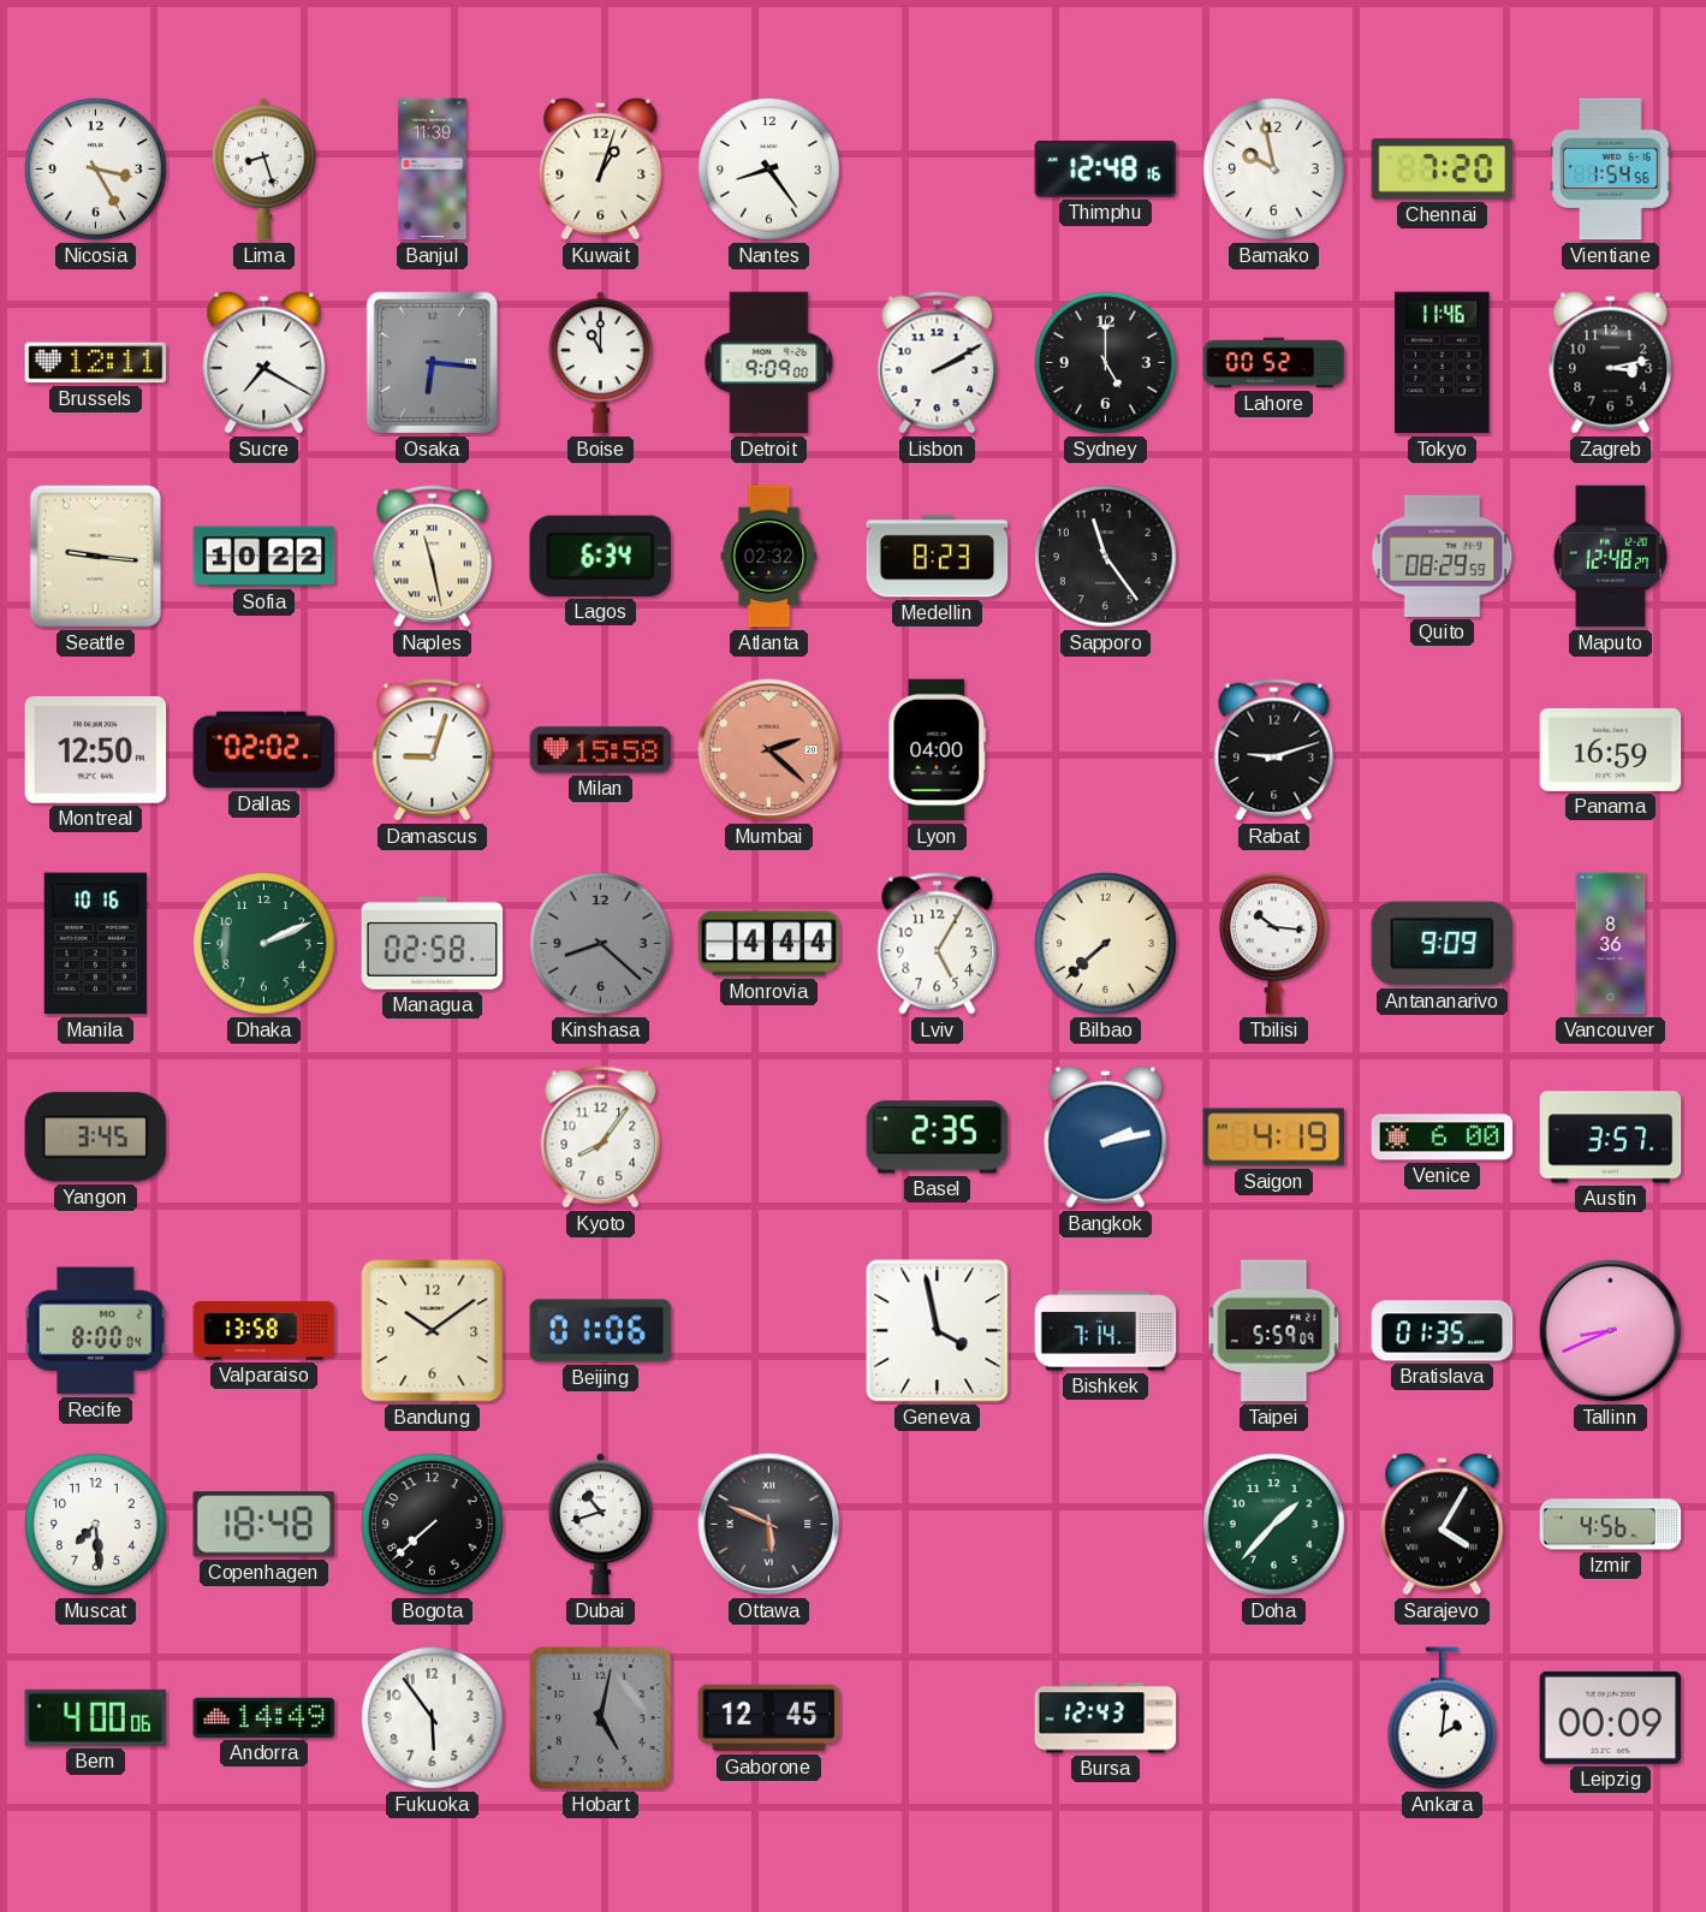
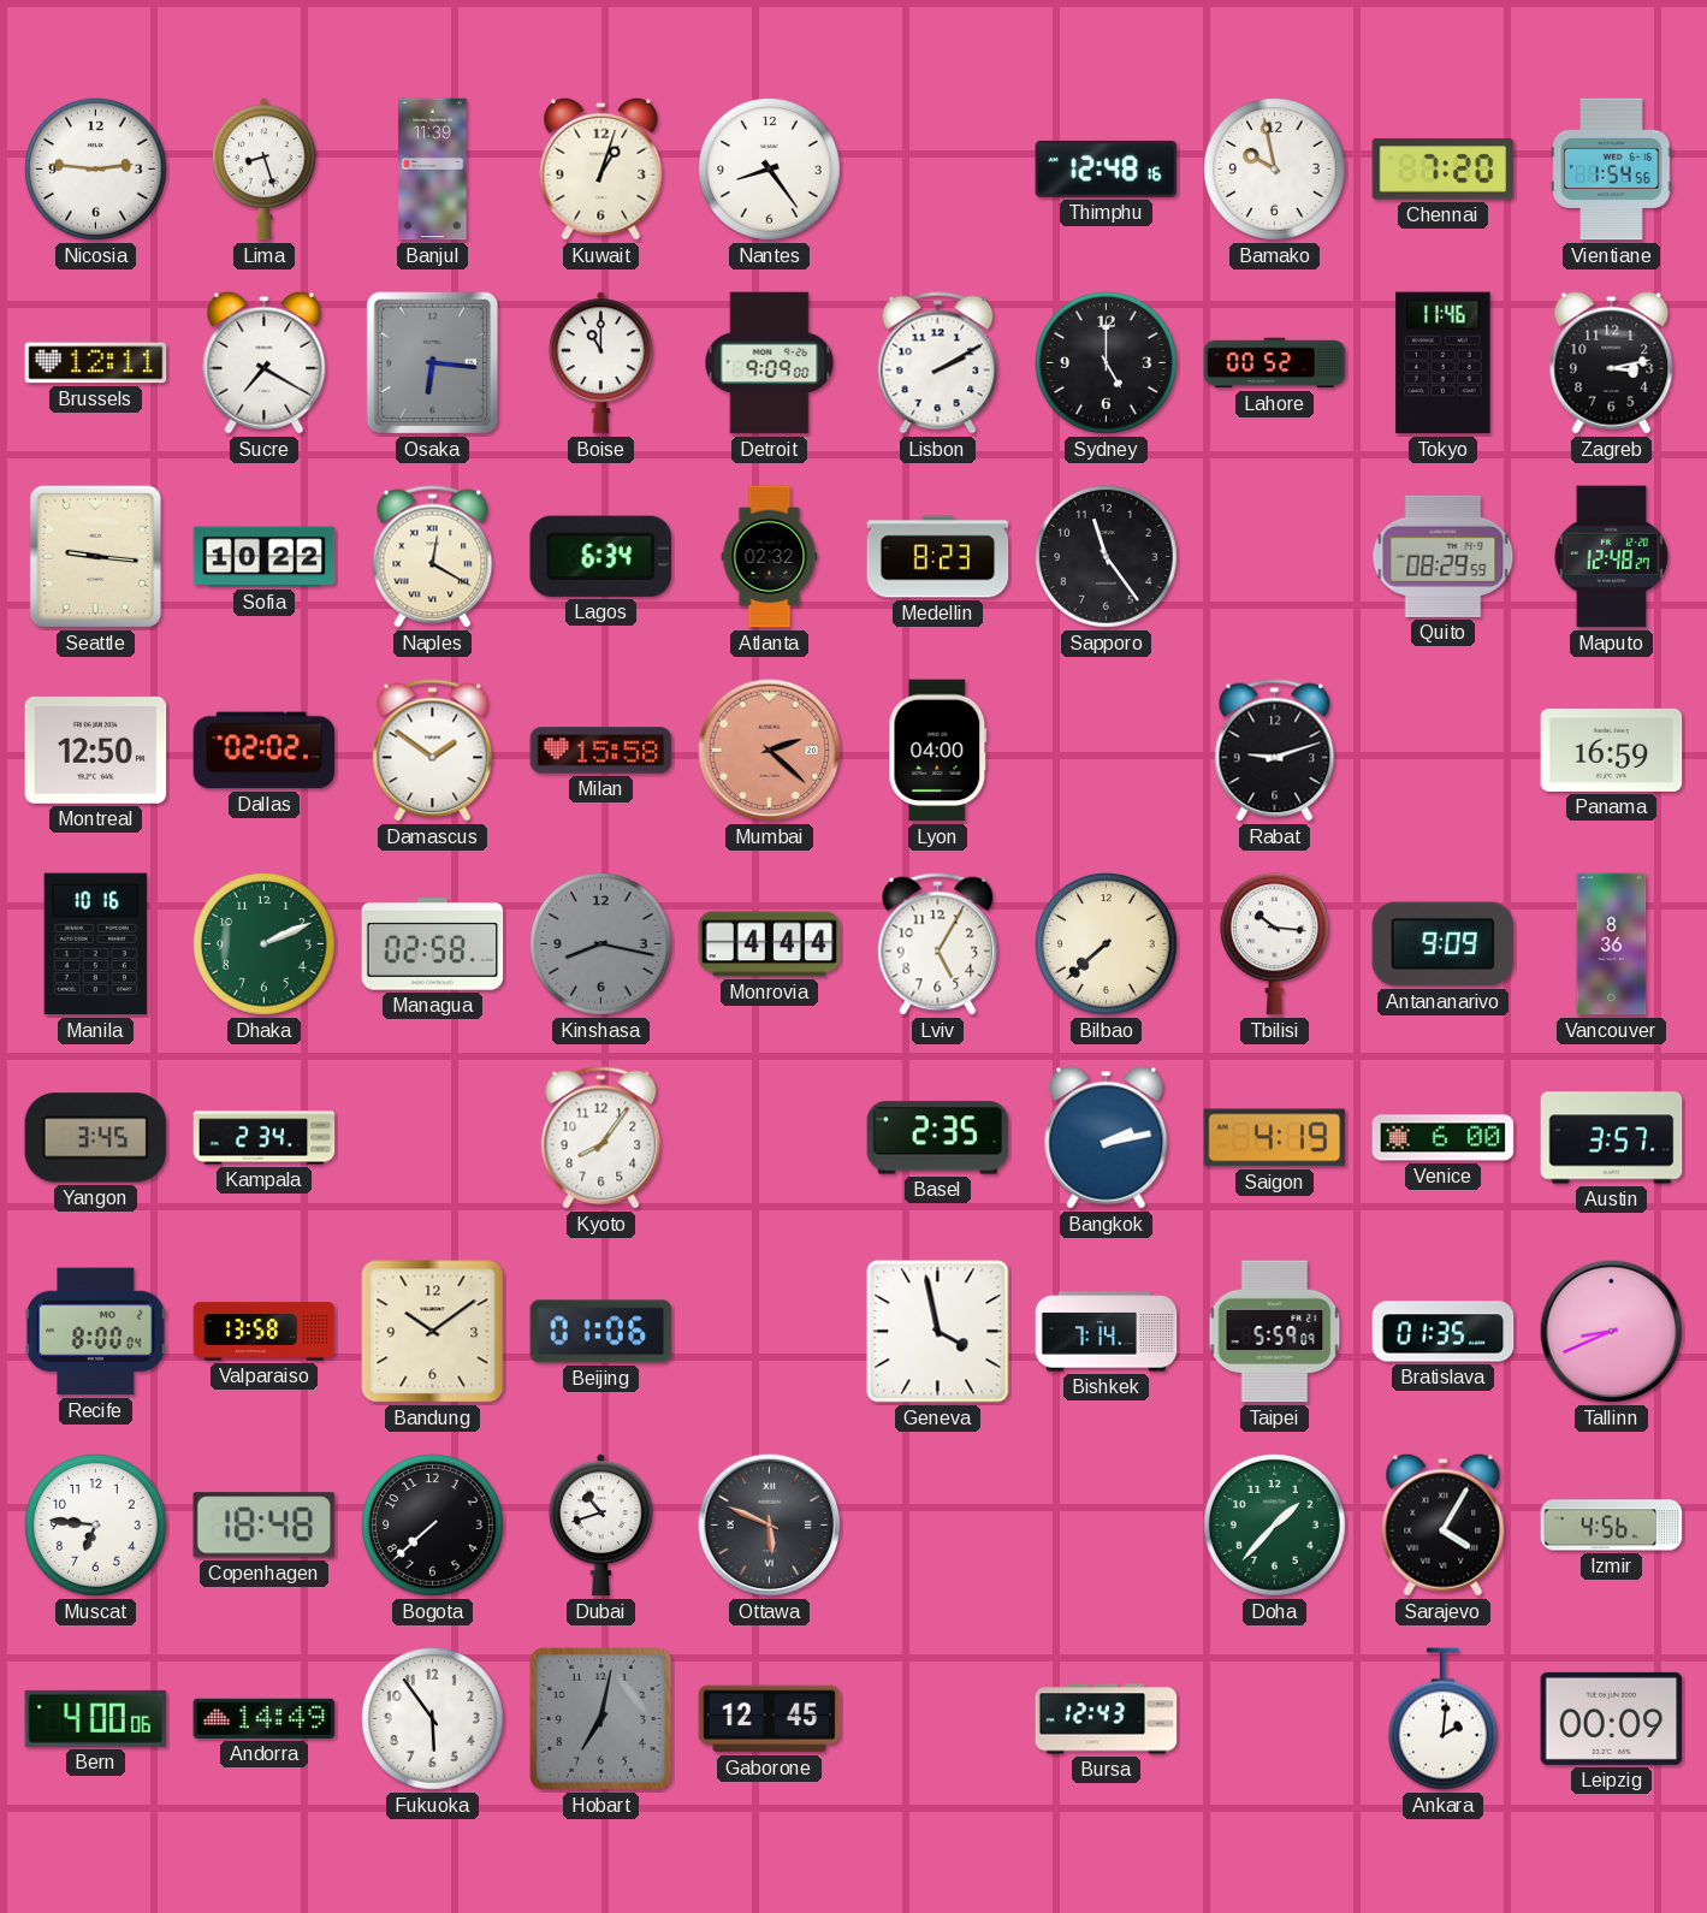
Nicosia: 3:25 -> 2:46 (96, 170)
Naples: 11:28 -> 12:20 (433, 557)
Damascus: 9:03 -> 1:51 (433, 751)
Kinshasa: 8:22 -> 8:17 (601, 944)
Kampala: none -> 2:34 (265, 1138)
Muscat: 7:29 -> 6:46 (96, 1526)
Hobart: 5:02 -> 7:02 (601, 1719)
